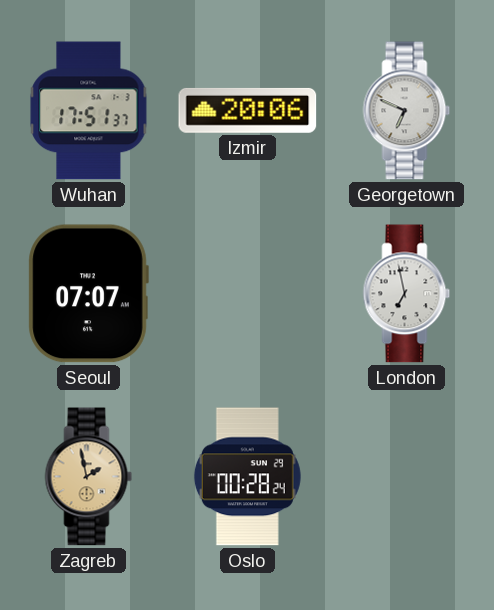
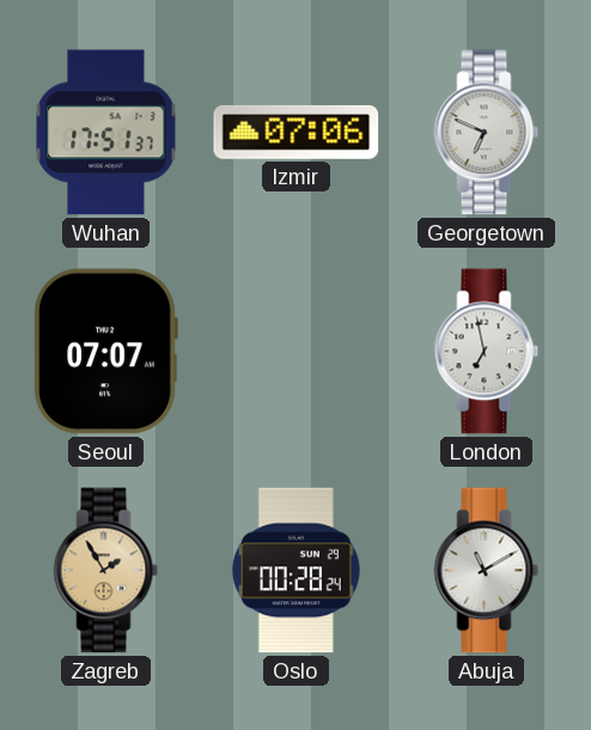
Izmir: 20:06 -> 07:06 (297, 132)
Zagreb: 1:58 -> 1:55 (106, 571)
Abuja: none -> 11:10 (487, 571)
